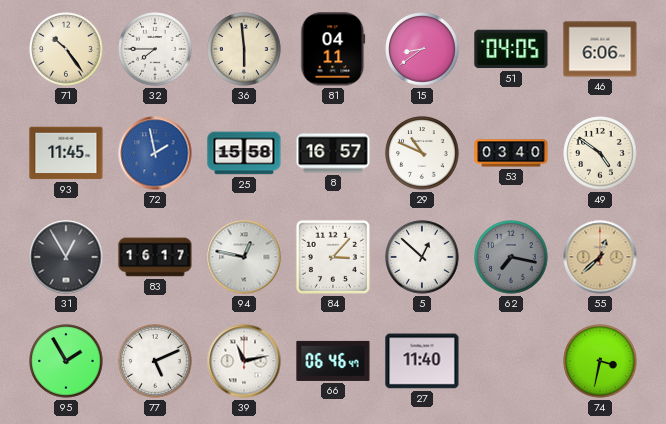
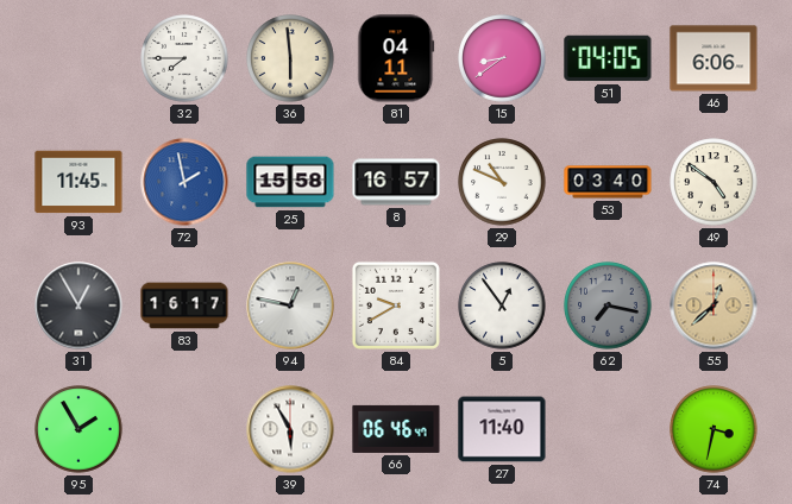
71: 10:24 -> none (66, 49)
84: 3:07 -> 9:40 (396, 305)
5: 12:52 -> 12:54 (502, 305)
77: 5:11 -> none (155, 361)
39: 11:13 -> 5:55 (290, 429)
